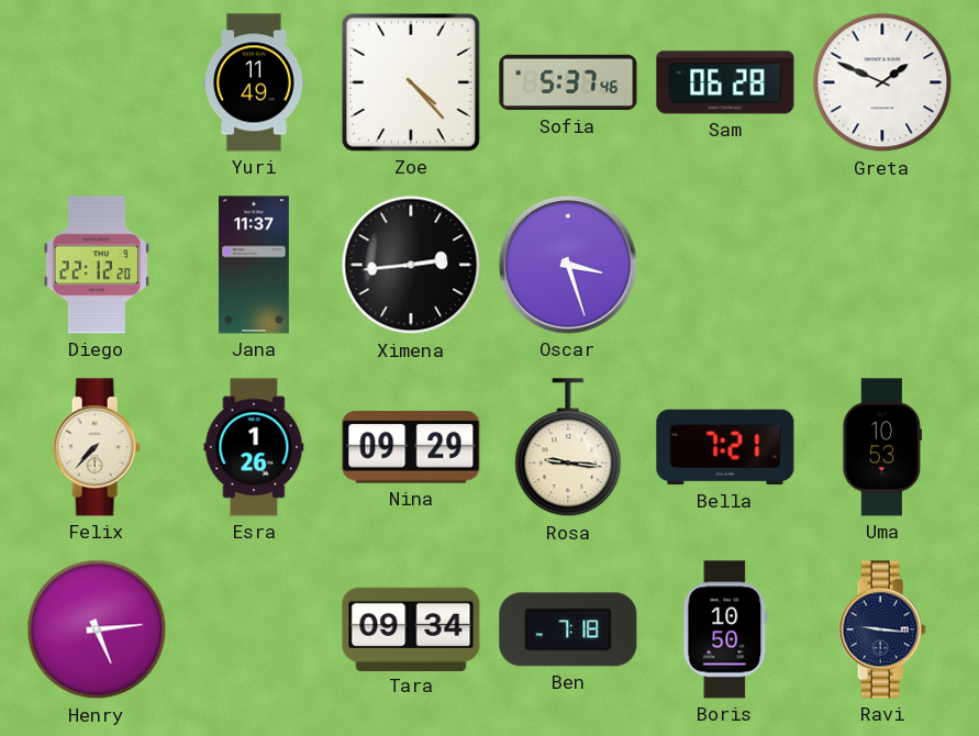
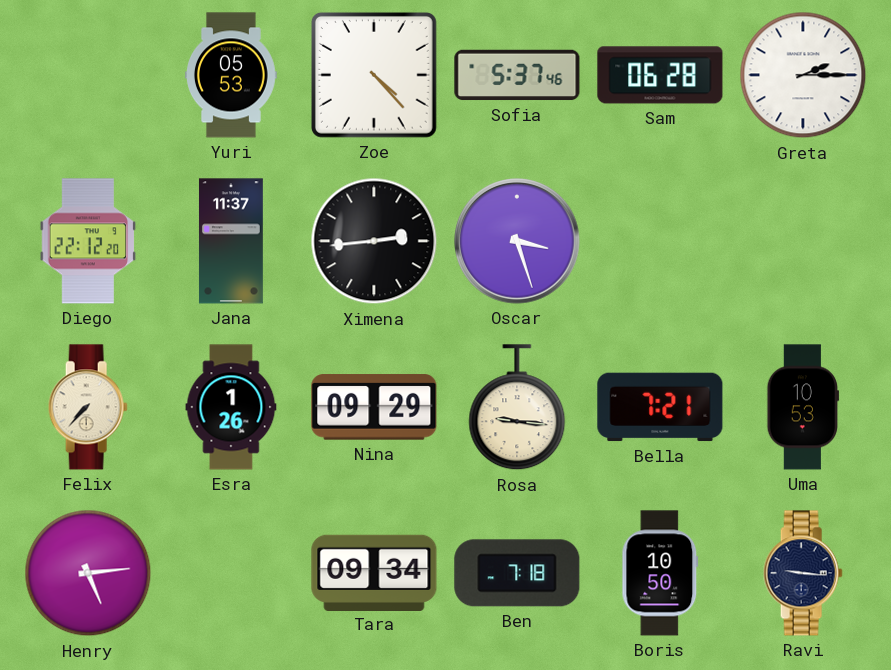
Yuri: 11:49 -> 05:53 (232, 75)
Greta: 1:49 -> 2:15 (803, 75)
